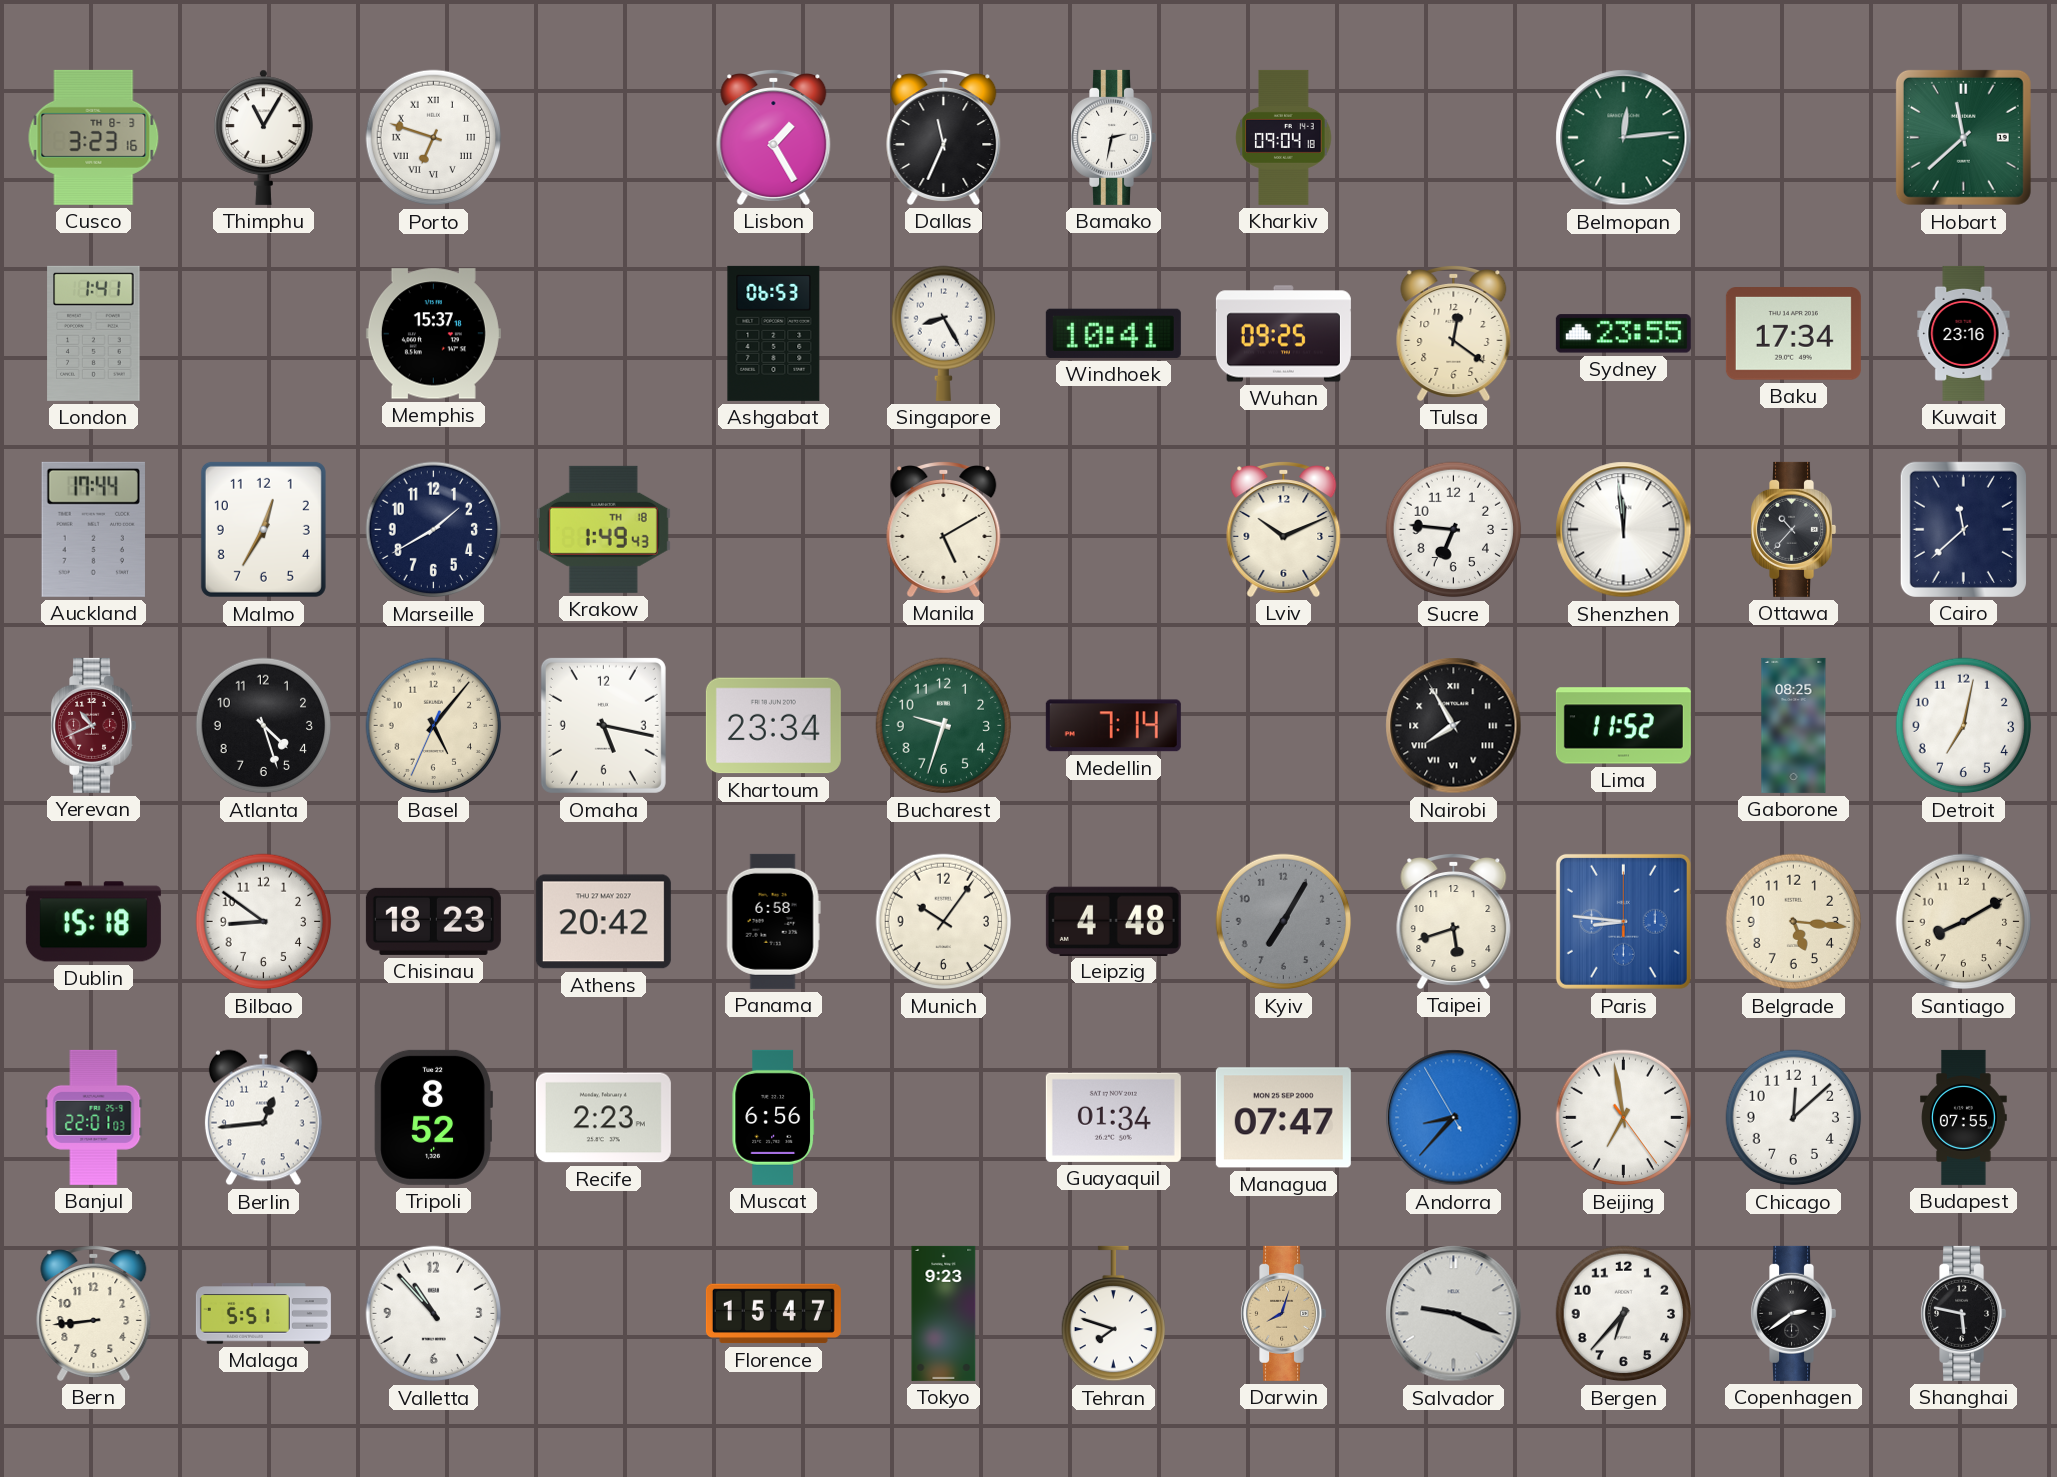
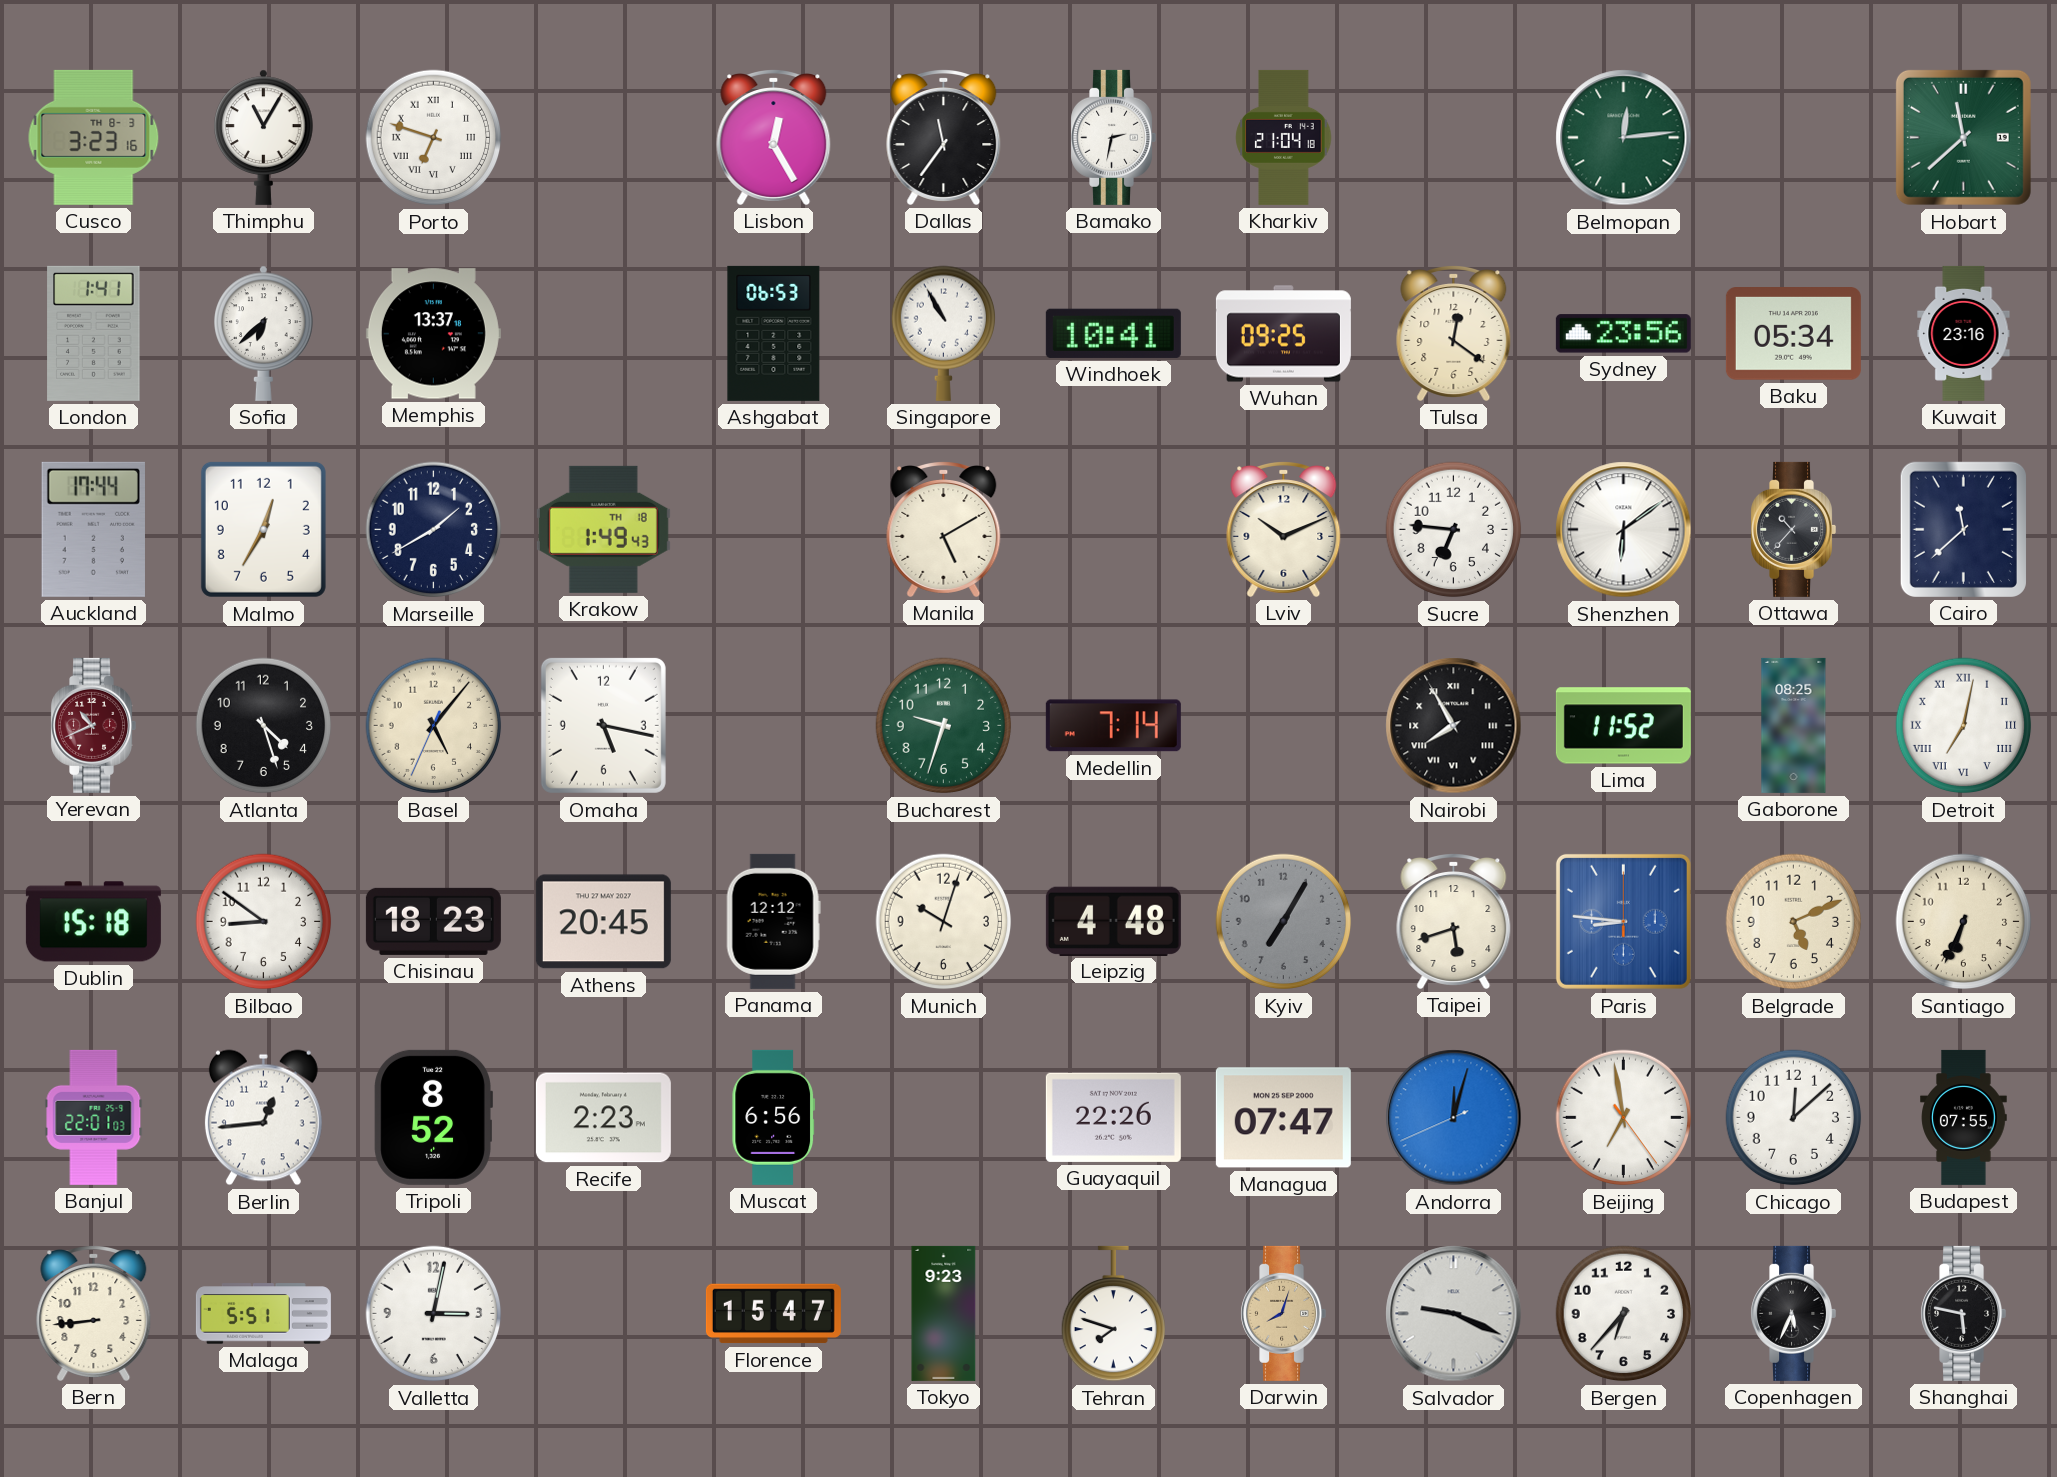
Lisbon: 1:25 -> 12:25 (774, 138)
Dallas: 11:34 -> 11:36 (944, 138)
Kharkiv: 09:04 -> 21:04 (1284, 137)
Sofia: none -> 6:38 (264, 333)
Memphis: 15:37 -> 13:37 (433, 334)
Singapore: 8:25 -> 10:55 (943, 333)
Sydney: 23:55 -> 23:56 (1623, 334)
Baku: 17:34 -> 05:34 (1793, 334)
Shenzhen: 11:59 -> 6:09 (1624, 530)
Khartoum: 23:34 -> none (773, 726)
Detroit numerals: Arabic -> Roman (1964, 726)
Athens: 20:42 -> 20:45 (603, 922)
Panama: 6:58 -> 12:12 (773, 921)
Munich: 10:06 -> 10:03 (944, 922)
Belgrade: 5:16 -> 5:11 (1794, 922)
Santiago: 8:10 -> 6:34 (1964, 922)
Guayaquil: 01:34 -> 22:26 (1113, 1117)
Andorra: 8:36 -> 12:02 (1454, 1118)
Valletta: 10:53 -> 3:02 (434, 1314)
Copenhagen: 2:39 -> 5:34 (1793, 1313)
